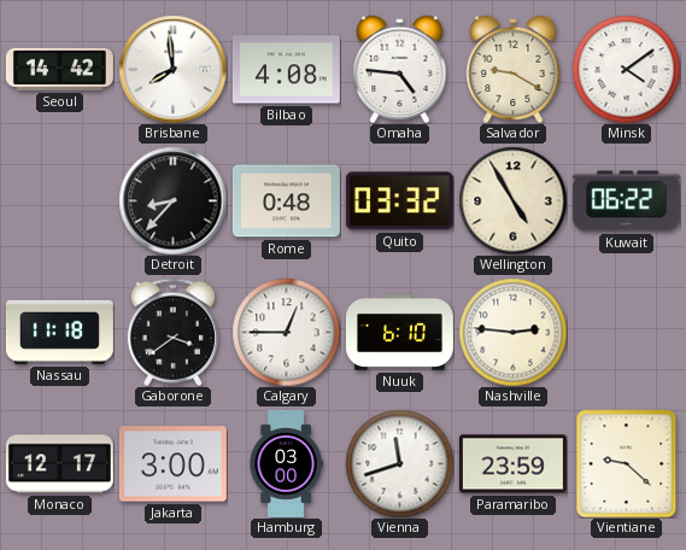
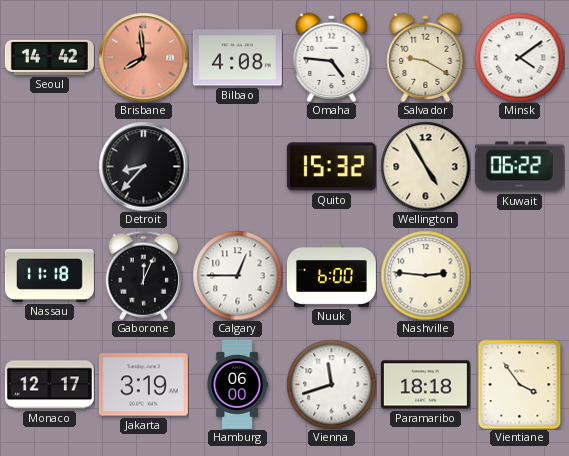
Brisbane dial: white -> salmon (143, 57)
Rome: 0:48 -> none (286, 201)
Quito: 03:32 -> 15:32 (331, 167)
Gaborone: 3:39 -> 12:04 (143, 275)
Nuuk: 6:10 -> 6:00 (331, 276)
Jakarta: 3:00 -> 3:19 (143, 385)
Hamburg: 03:00 -> 06:00 (237, 384)
Paramaribo: 23:59 -> 18:18 (425, 385)
Vientiane: 9:22 -> 3:54 (520, 384)
